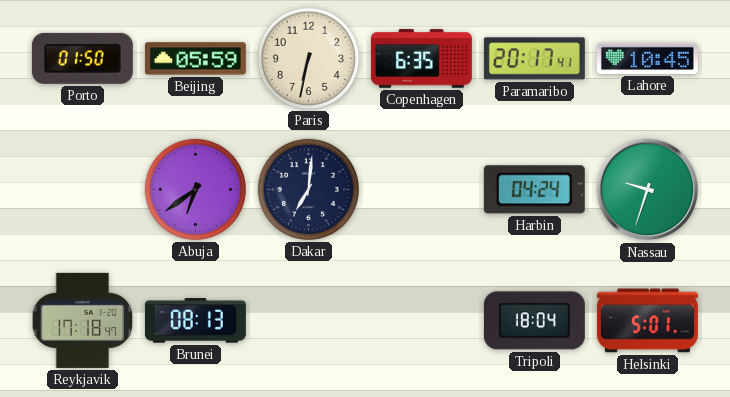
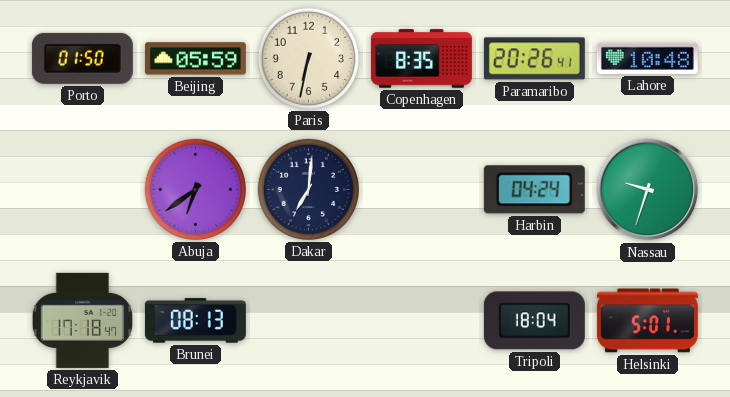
Copenhagen: 6:35 -> 8:35 (421, 59)
Paramaribo: 20:17 -> 20:26 (534, 59)
Lahore: 10:45 -> 10:48 (647, 58)
